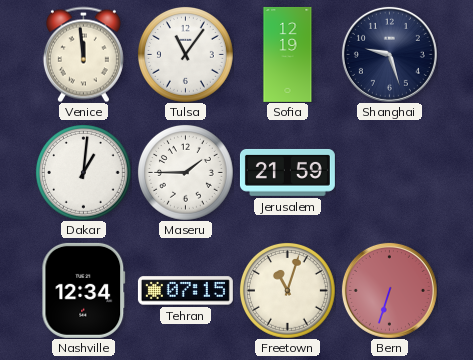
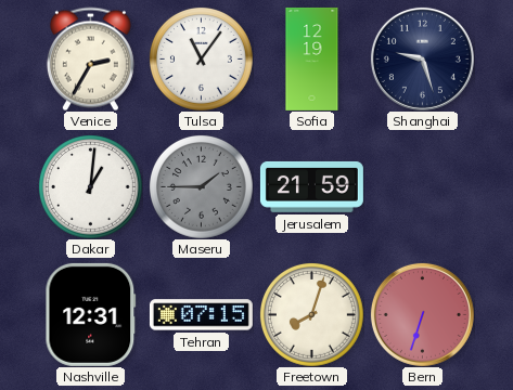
Venice: 11:59 -> 2:35 (90, 58)
Maseru dial: white -> grey (201, 186)
Nashville: 12:34 -> 12:31 (91, 314)
Freetown: 11:03 -> 8:03 (311, 314)
